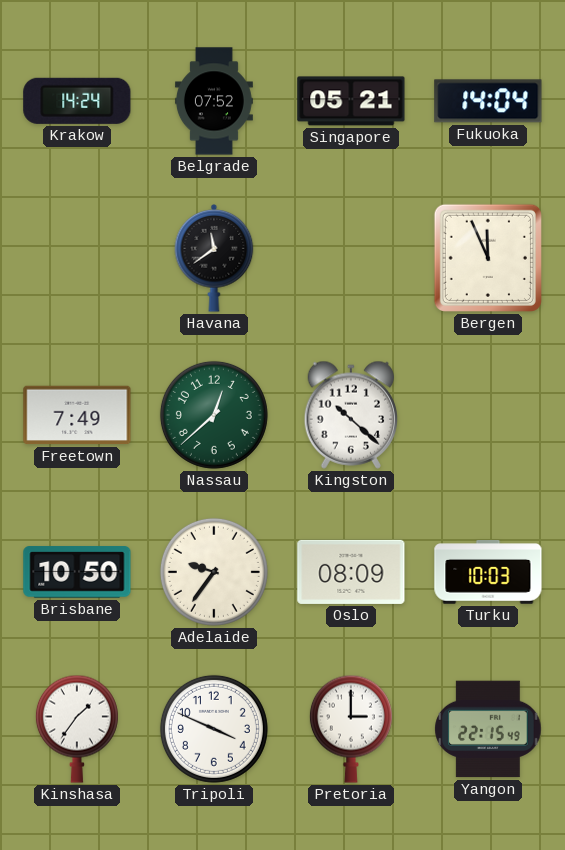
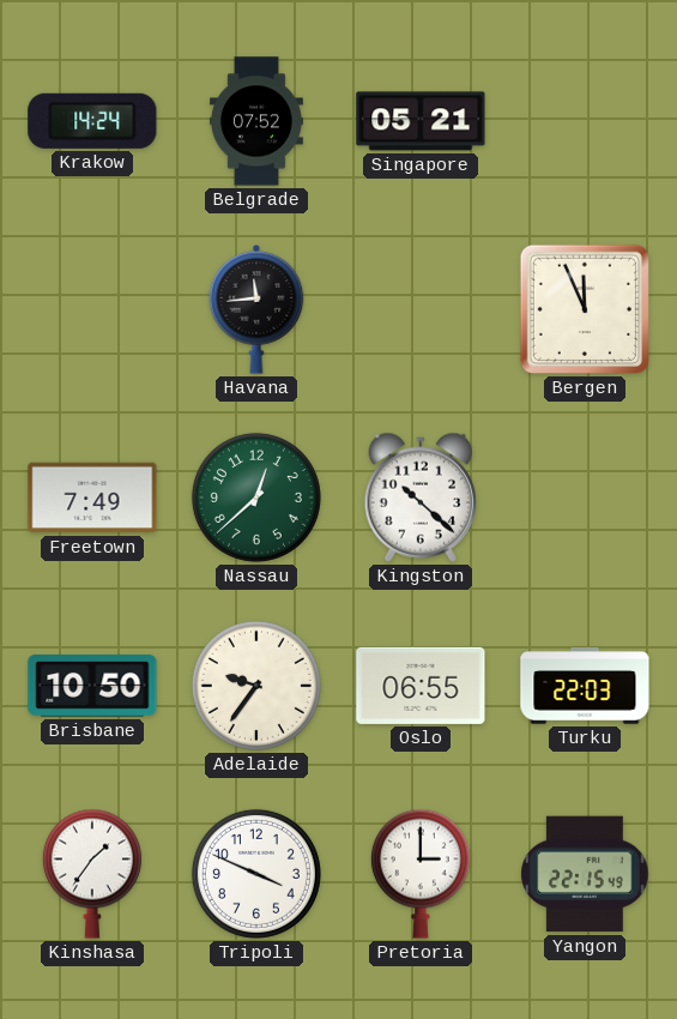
Fukuoka: 14:04 -> none (488, 101)
Havana: 11:39 -> 11:44 (256, 310)
Oslo: 08:09 -> 06:55 (421, 686)
Turku: 10:03 -> 22:03 (585, 686)
